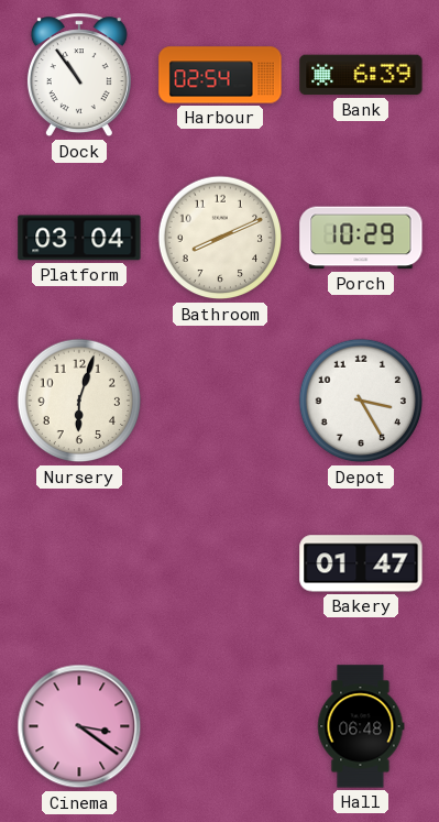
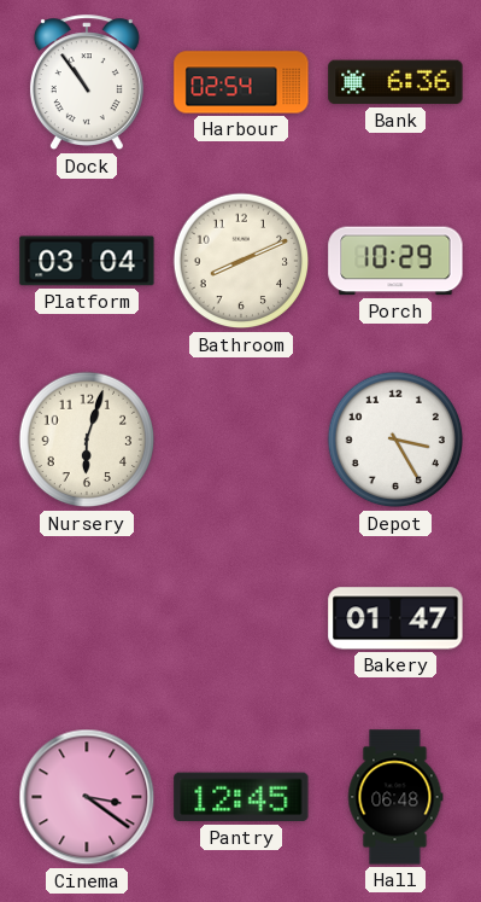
Bank: 6:39 -> 6:36 (395, 82)
Pantry: none -> 12:45 (241, 797)
